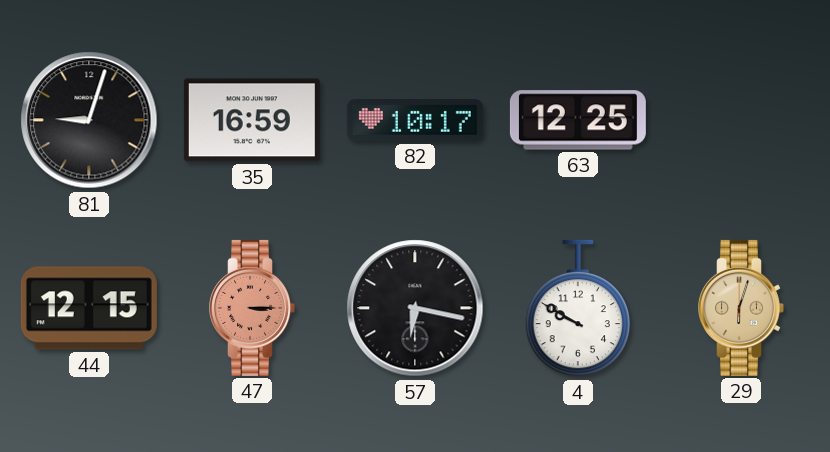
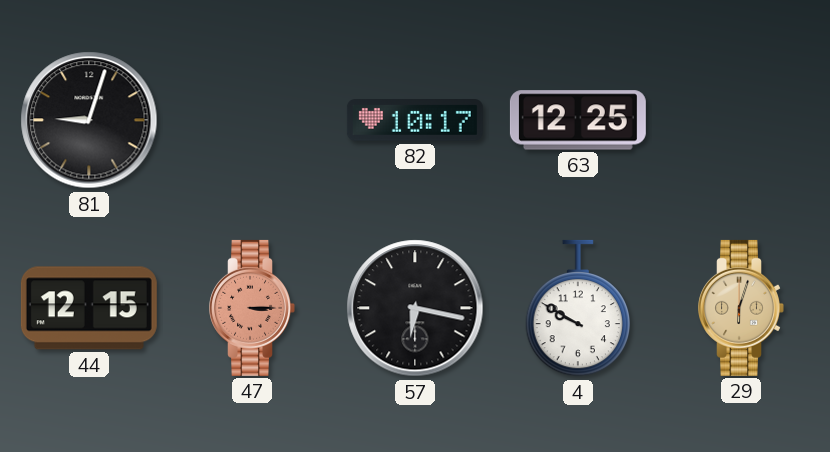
35: 16:59 -> none (252, 120)
